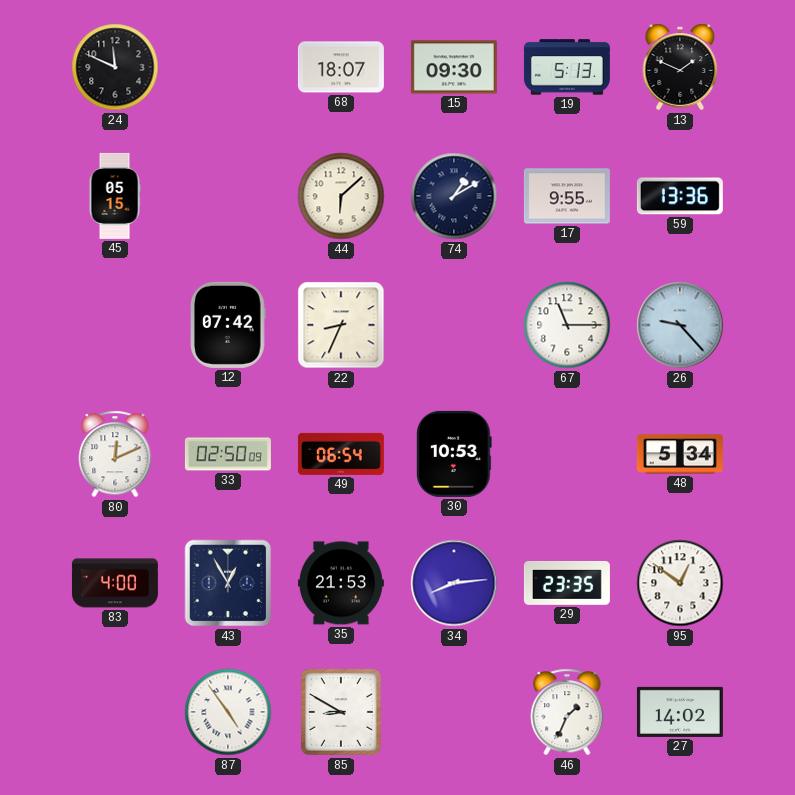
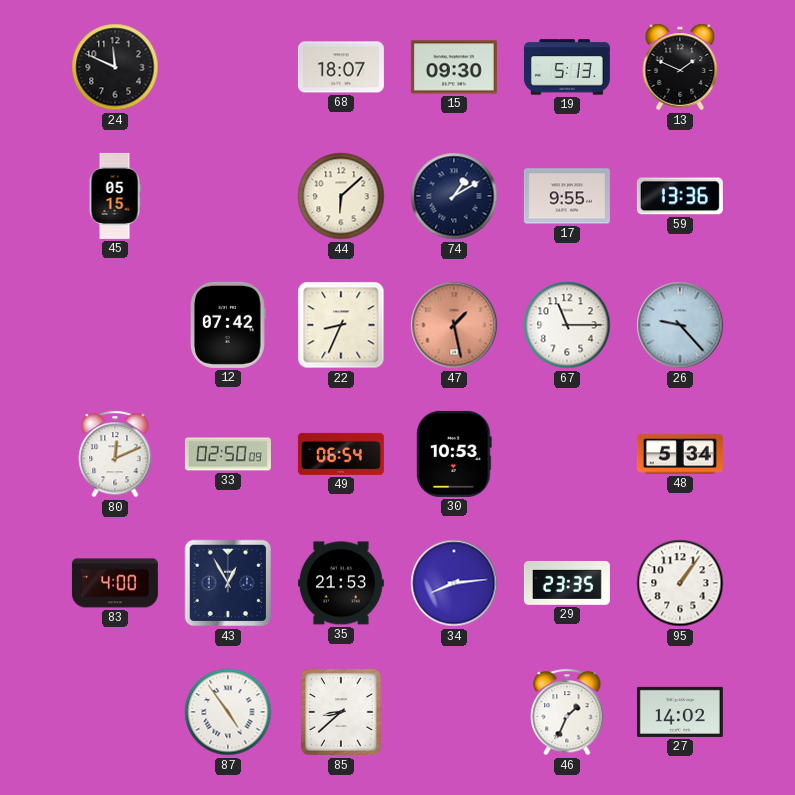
47: none -> 1:28 (454, 325)
95: 12:51 -> 1:06 (680, 583)
85: 8:50 -> 8:38 (341, 712)
